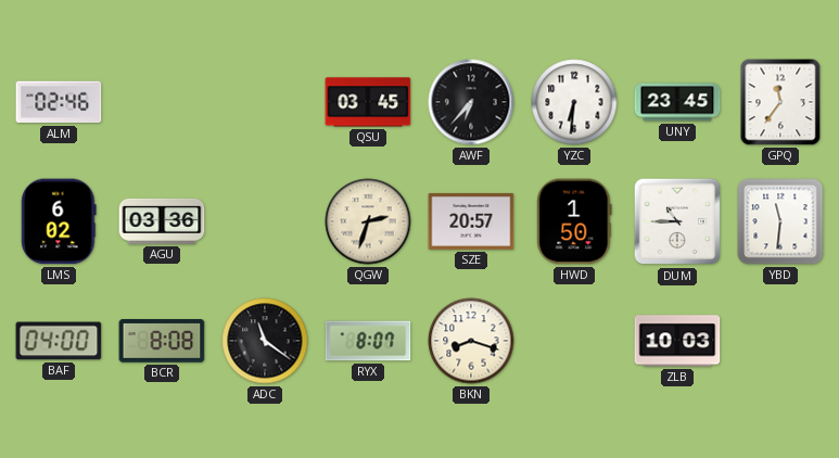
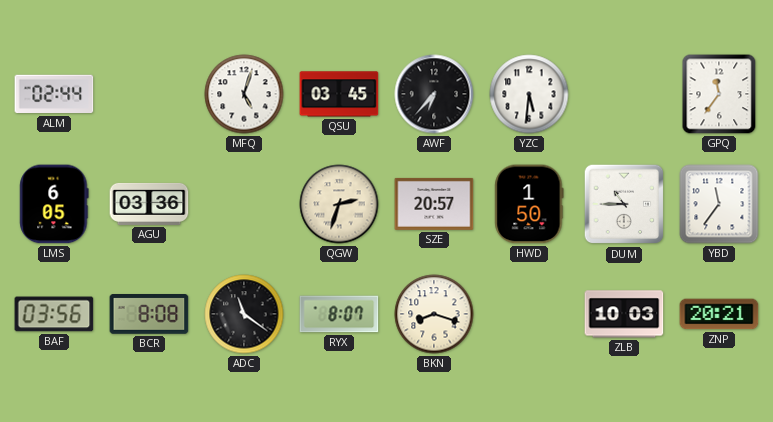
ALM: 02:46 -> 02:44 (54, 94)
MFQ: none -> 5:03 (244, 94)
YZC: 6:31 -> 5:31 (529, 94)
UNY: 23:45 -> none (677, 102)
LMS: 6:02 -> 6:05 (54, 204)
YBD: 11:31 -> 11:36 (719, 204)
BAF: 04:00 -> 03:56 (54, 314)
ZNP: none -> 20:21 (719, 314)
